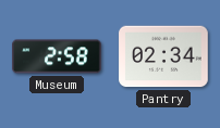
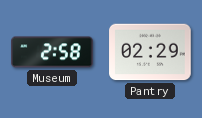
Pantry: 02:34 -> 02:29 (150, 52)
